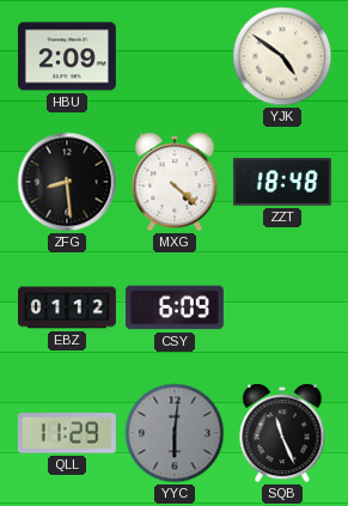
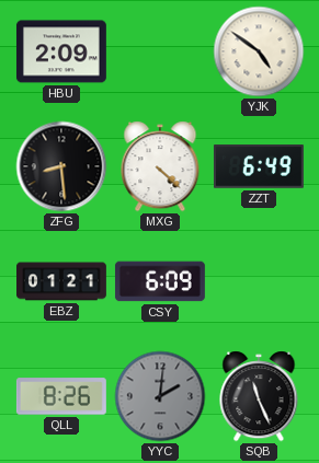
ZZT: 18:48 -> 6:49 (259, 166)
EBZ: 01:12 -> 01:21 (62, 281)
QLL: 11:29 -> 8:26 (61, 396)
YYC: 6:01 -> 2:01 (160, 396)
